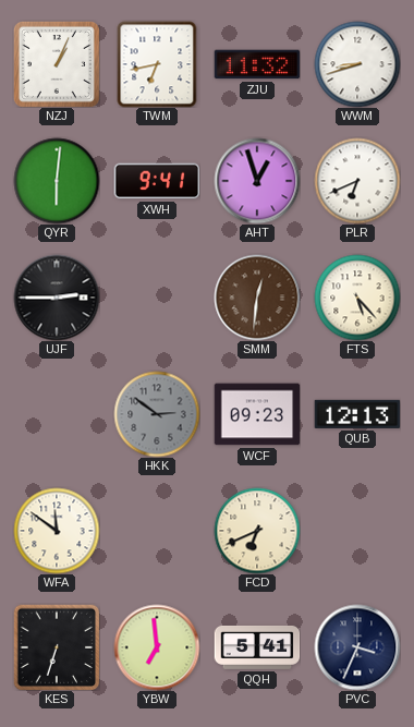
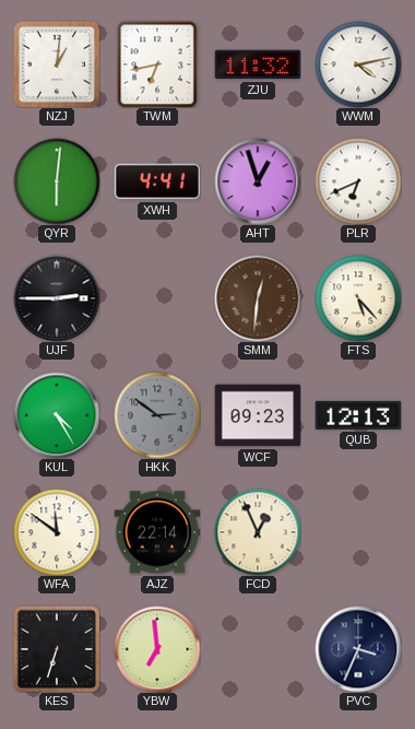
NZJ: 1:04 -> 1:01 (57, 64)
WWM: 8:42 -> 4:13 (358, 64)
XWH: 9:41 -> 4:41 (157, 181)
KUL: none -> 4:25 (57, 415)
AJZ: none -> 22:14 (157, 532)
FCD: 6:41 -> 12:56 (258, 532)
QQH: 5:41 -> none (257, 647)
